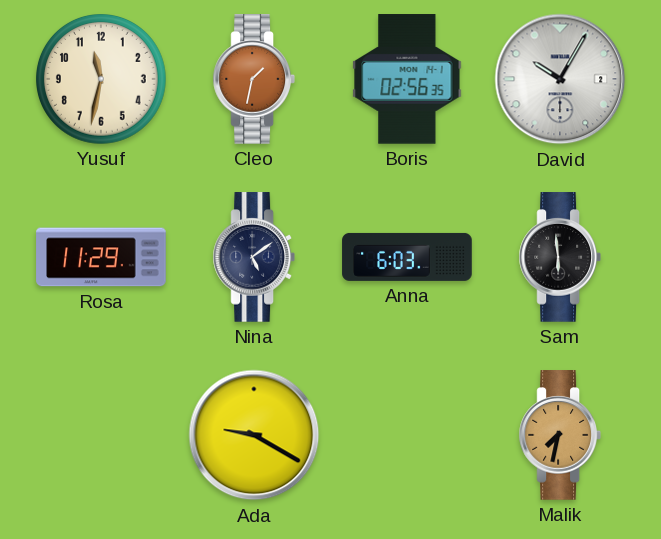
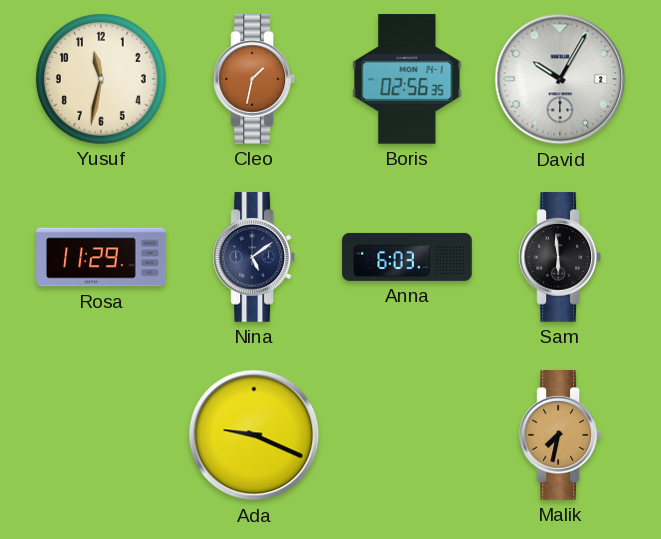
Ada: 9:20 -> 9:19 (254, 435)
